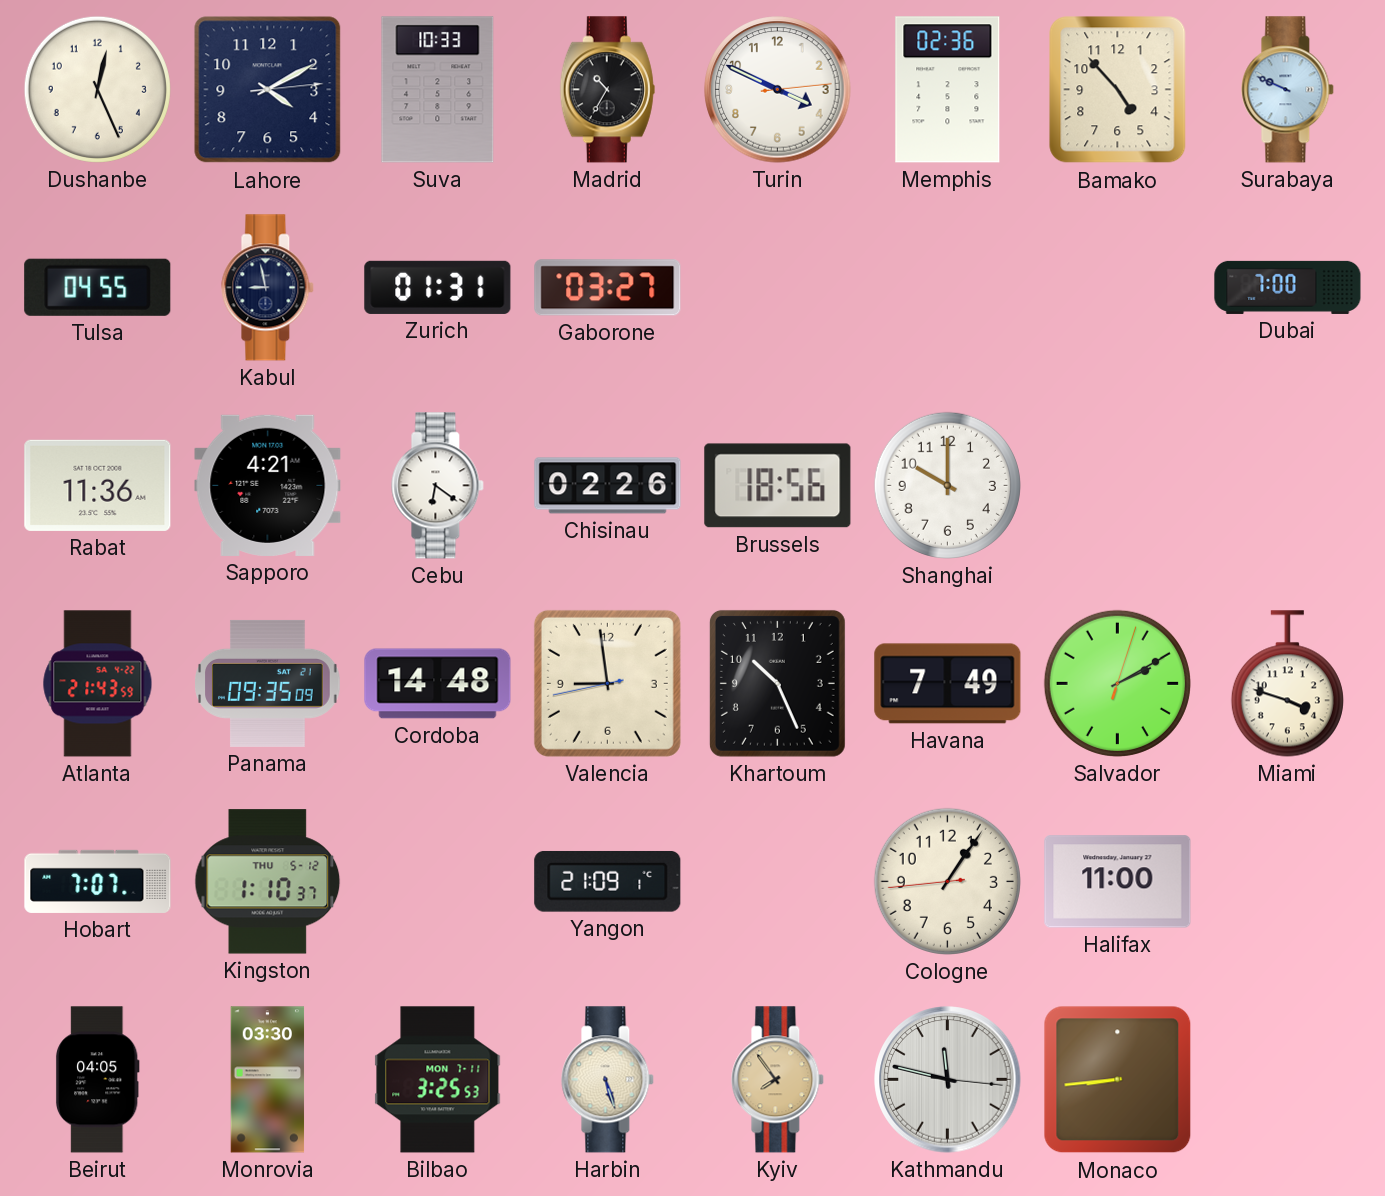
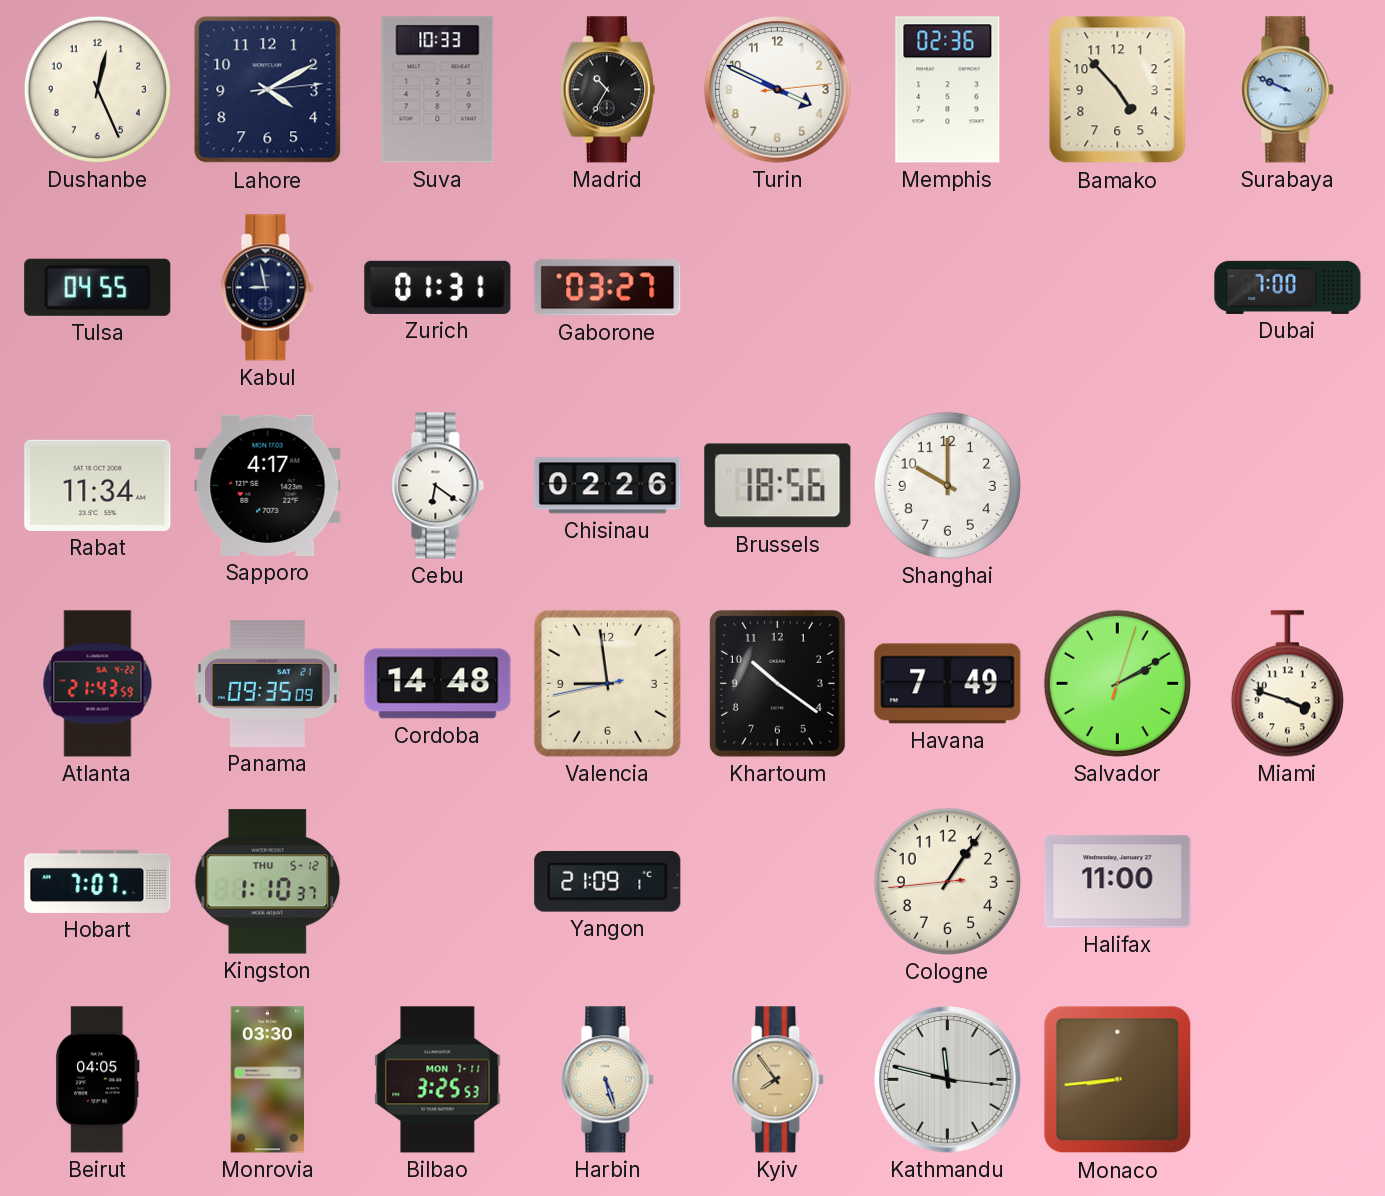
Rabat: 11:36 -> 11:34 (98, 485)
Sapporo: 4:21 -> 4:17 (268, 485)
Khartoum: 10:26 -> 10:21 (777, 683)
